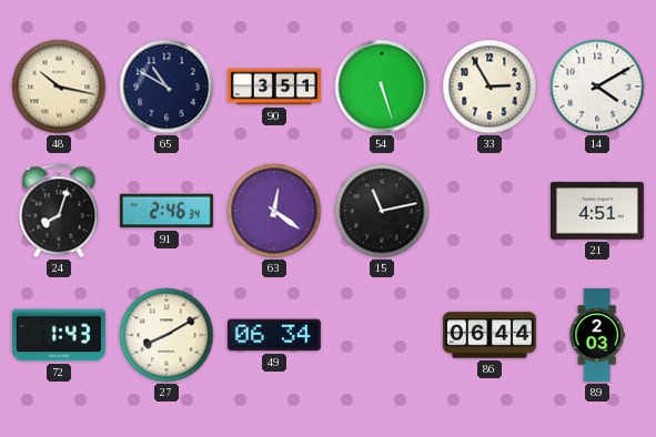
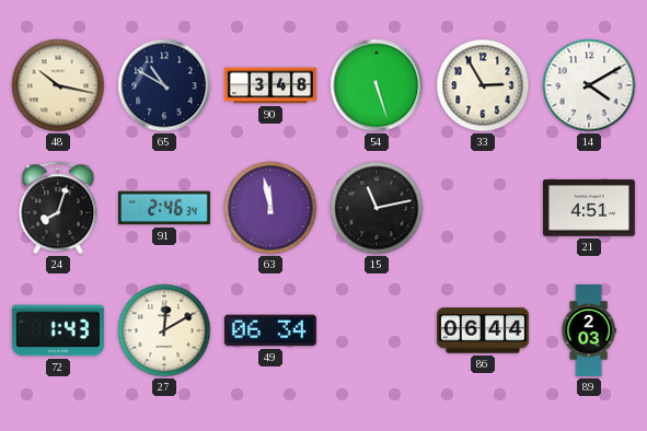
90: 3:51 -> 3:48 (270, 85)
63: 12:21 -> 11:58 (270, 208)
27: 8:10 -> 12:10 (164, 330)
